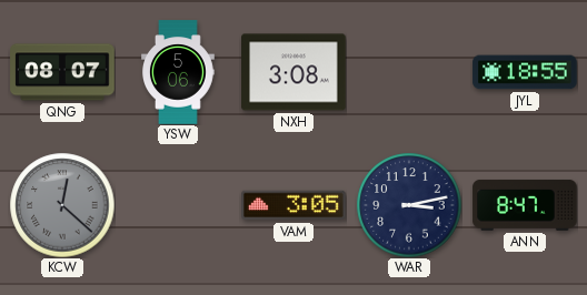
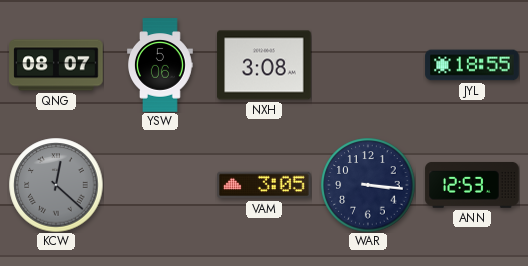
WAR: 3:13 -> 3:16 (368, 185)
ANN: 8:47 -> 12:53 (472, 185)
